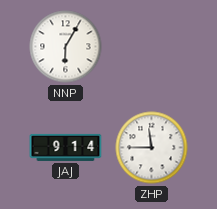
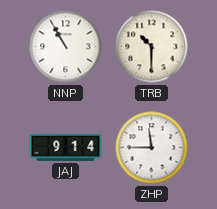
NNP: 6:05 -> 10:55 (66, 47)
TRB: none -> 10:30 (152, 47)
